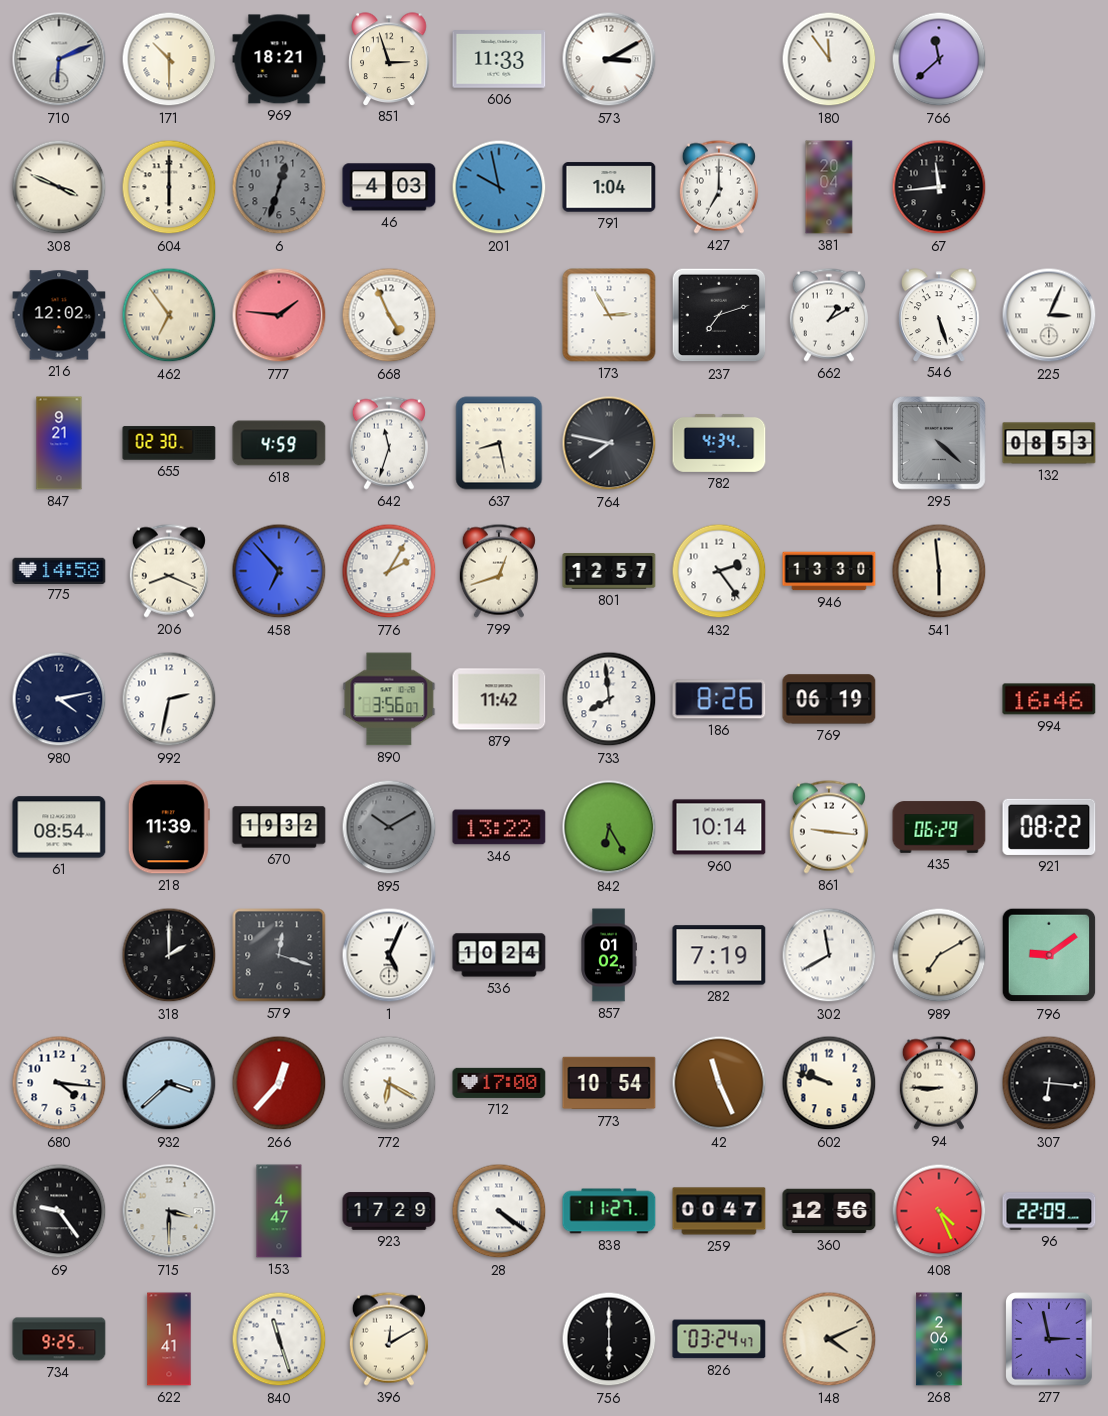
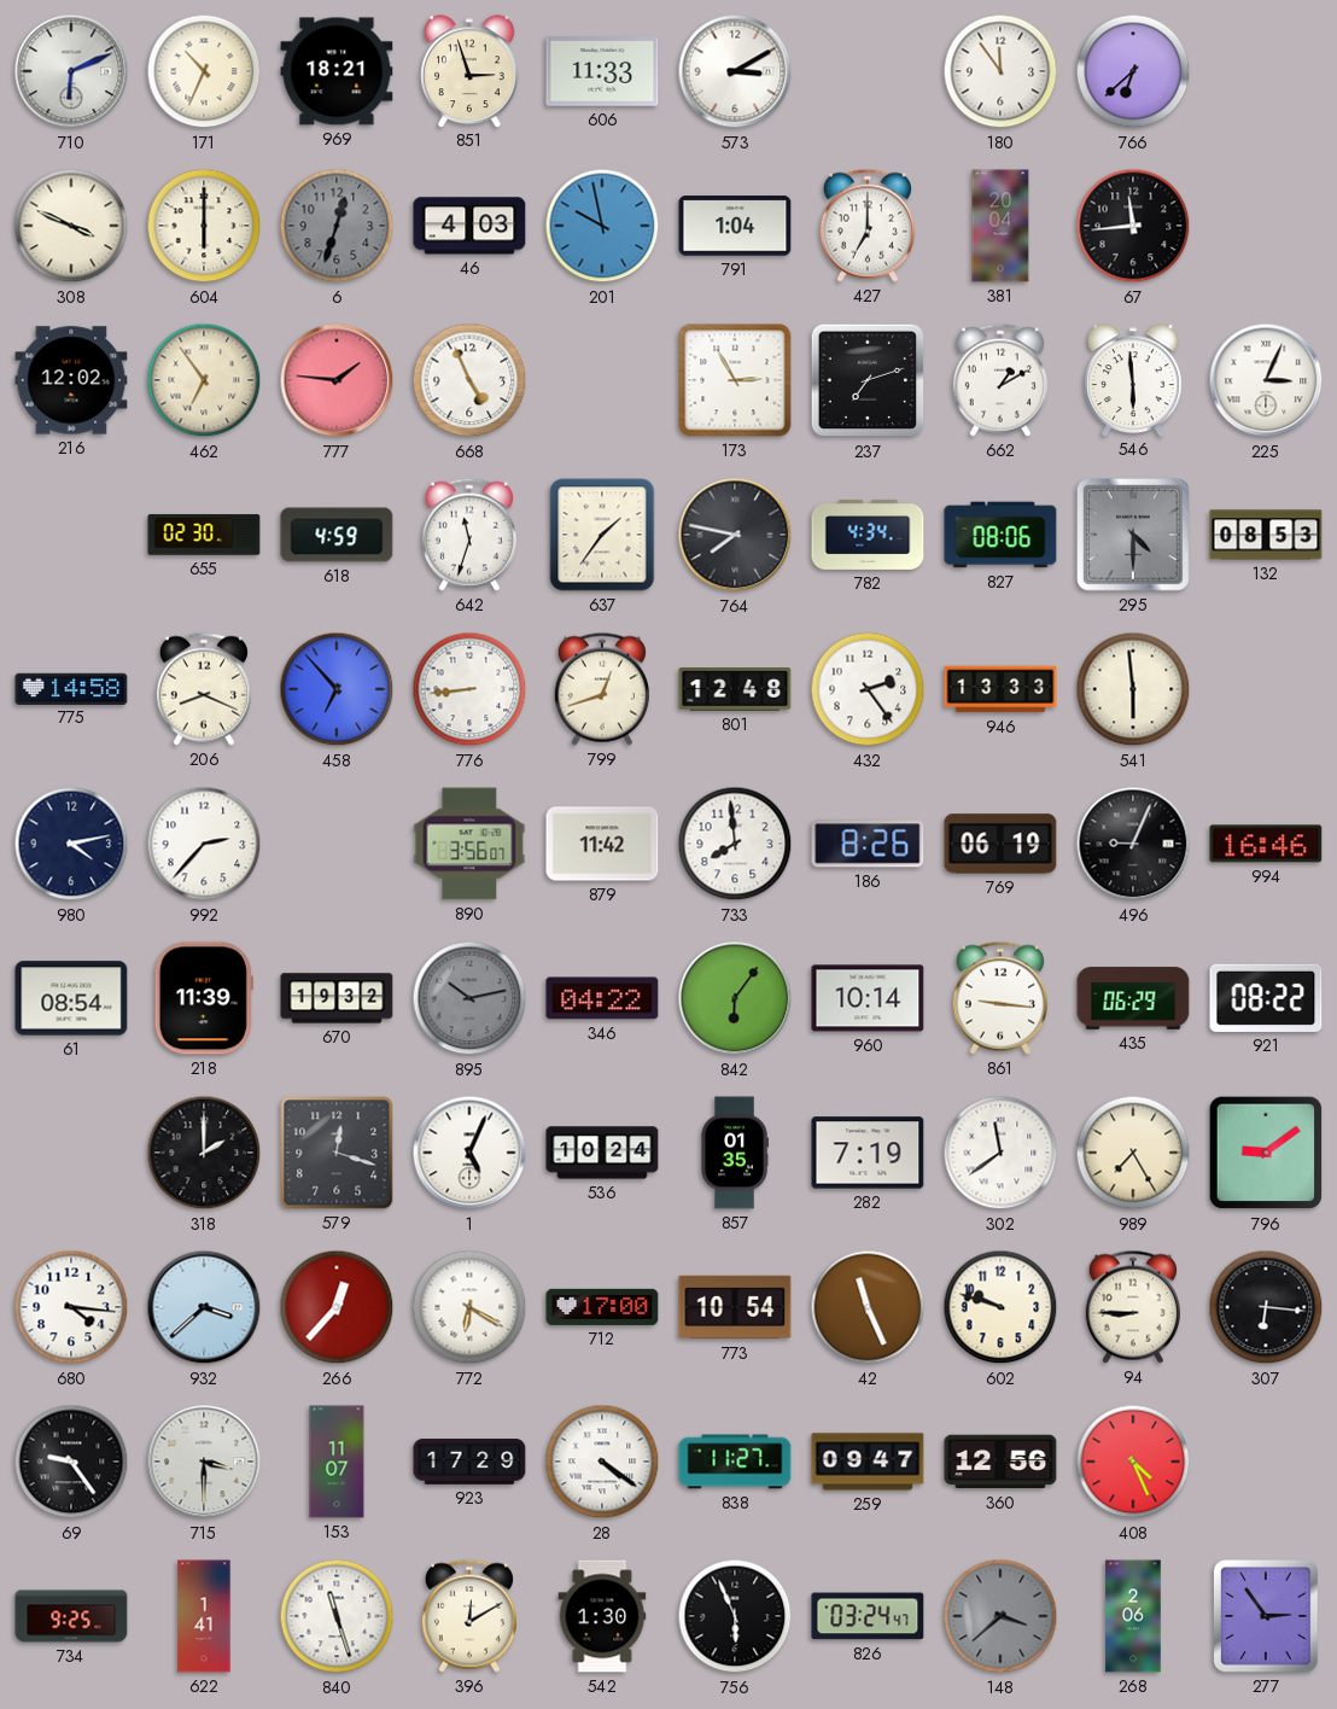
171: 10:30 -> 10:34 (204, 71)
766: 11:38 -> 6:38 (1133, 71)
546: 5:27 -> 5:59 (1133, 380)
847: 9:21 -> none (59, 443)
637: 8:28 -> 1:36 (602, 535)
827: none -> 08:06 (1000, 535)
295: 4:22 -> 4:30 (1134, 536)
776: 2:05 -> 8:44 (469, 689)
801: 12:57 -> 12:48 (735, 689)
946: 13:30 -> 13:33 (1000, 689)
992: 2:32 -> 2:37 (204, 844)
496: none -> 9:04 (1133, 844)
895: 10:10 -> 10:13 (469, 998)
346: 13:22 -> 04:22 (602, 998)
842: 6:25 -> 6:06 (735, 998)
857: 01:02 -> 01:35 (735, 1153)
302: 11:40 -> 11:39 (1000, 1153)
989: 7:10 -> 7:25 (1133, 1153)
153: 4:47 -> 11:07 (337, 1462)
259: 00:47 -> 09:47 (868, 1462)
96: 22:09 -> none (1049, 1211)
542: none -> 1:30 (602, 1616)
756: 6:00 -> 5:56 (735, 1616)
148: 4:11 -> 3:38 (1000, 1616)
148 dial: cream -> grey (1000, 1616)
277: 2:58 -> 2:54 (1266, 1616)
